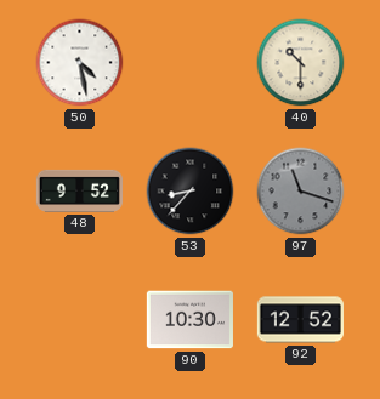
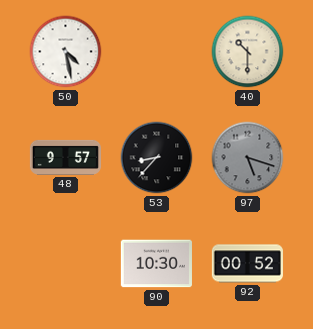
48: 9:52 -> 9:57 (65, 157)
97: 11:18 -> 5:18 (248, 158)
92: 12:52 -> 00:52 (247, 264)
